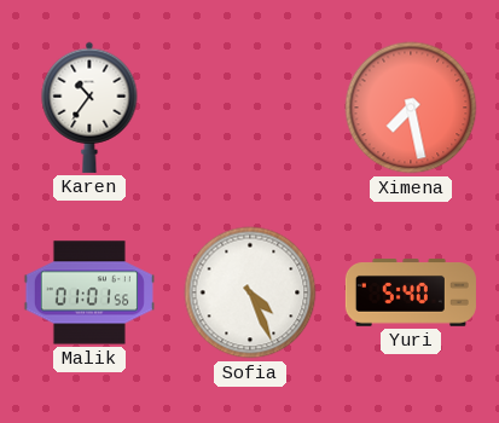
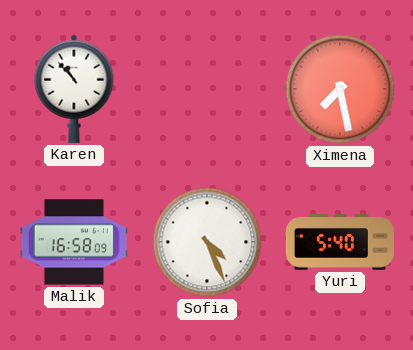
Karen: 10:36 -> 10:53 (74, 89)
Malik: 01:01 -> 16:58 (74, 242)
